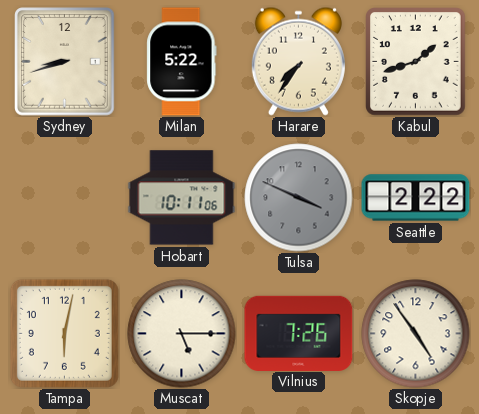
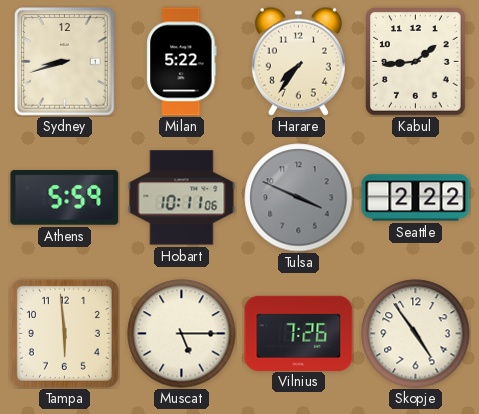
Kabul: 1:42 -> 1:44 (416, 62)
Athens: none -> 5:59 (65, 198)
Tampa: 6:02 -> 5:59 (64, 333)
